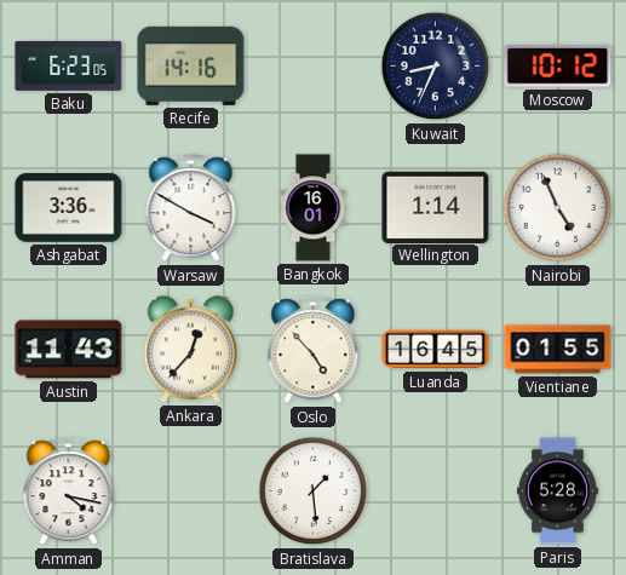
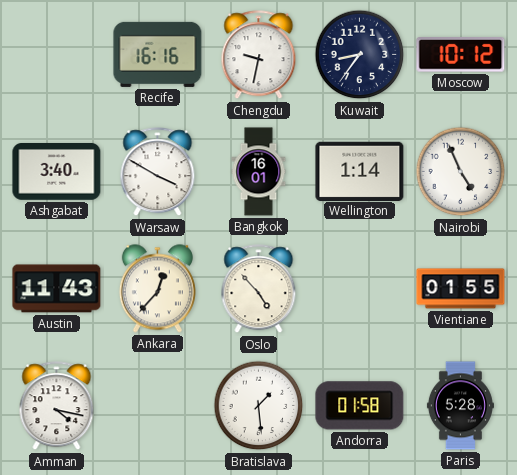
Baku: 6:23 -> none (69, 65)
Recife: 14:16 -> 16:16 (158, 54)
Chengdu: none -> 9:32 (259, 55)
Kuwait: 8:34 -> 8:36 (360, 55)
Ashgabat: 3:36 -> 3:40 (57, 172)
Luanda: 16:45 -> none (436, 350)
Andorra: none -> 01:58 (360, 406)
